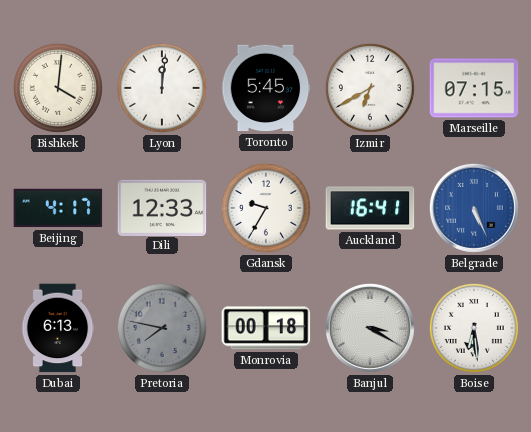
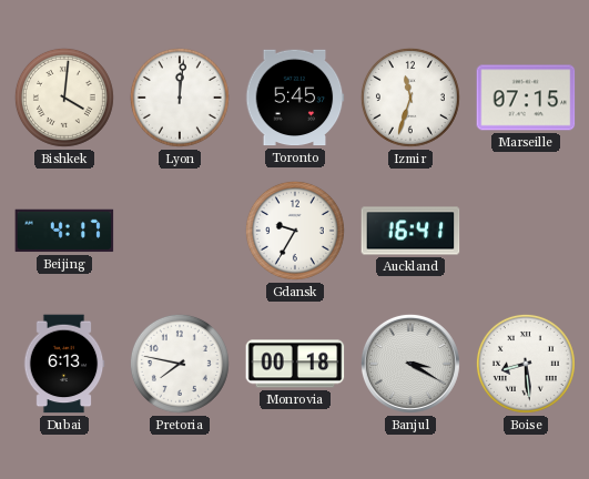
Izmir: 6:40 -> 11:33 (410, 98)
Dili: 12:33 -> none (162, 207)
Belgrade: 5:26 -> none (474, 208)
Pretoria dial: grey -> white (180, 364)
Boise: 6:29 -> 8:29 (526, 364)
